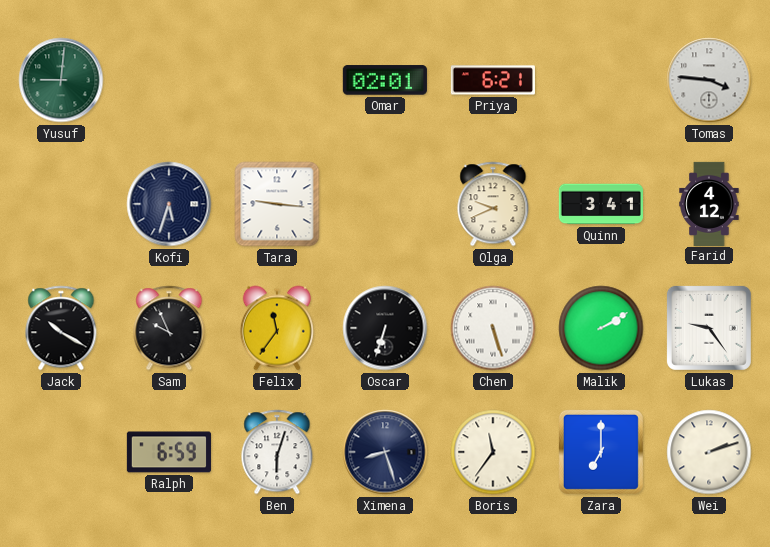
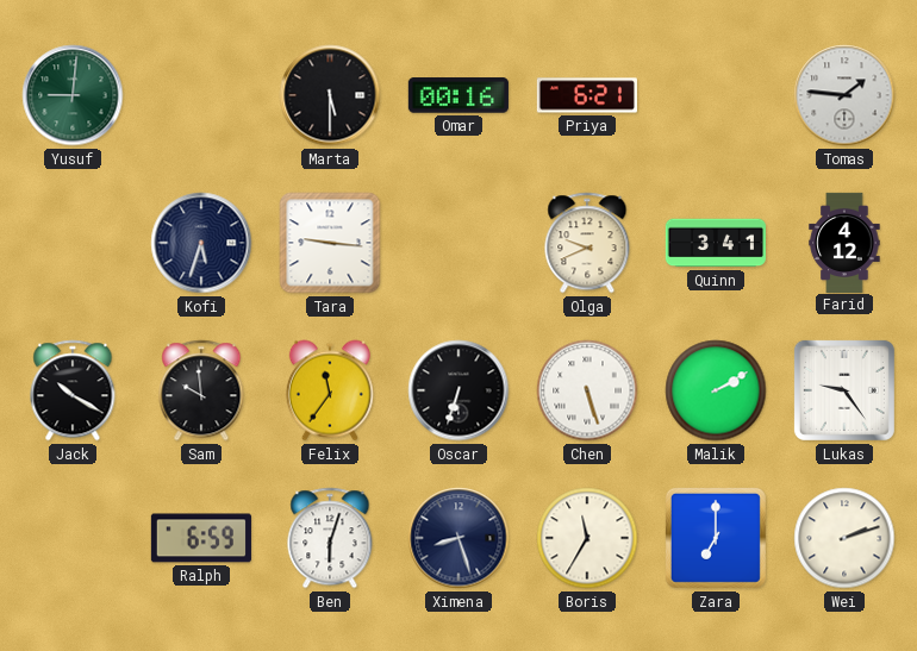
Marta: none -> 5:30 (330, 95)
Omar: 02:01 -> 00:16 (458, 95)
Tomas: 3:46 -> 1:46 (844, 95)
Sam: 9:56 -> 9:59 (201, 390)
Boris: 11:36 -> 11:35 (587, 538)
